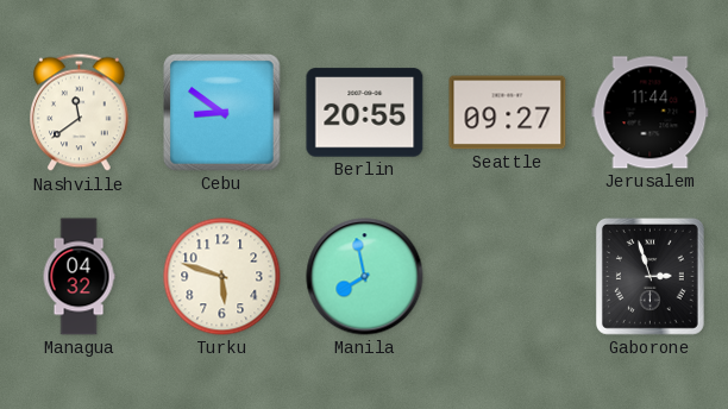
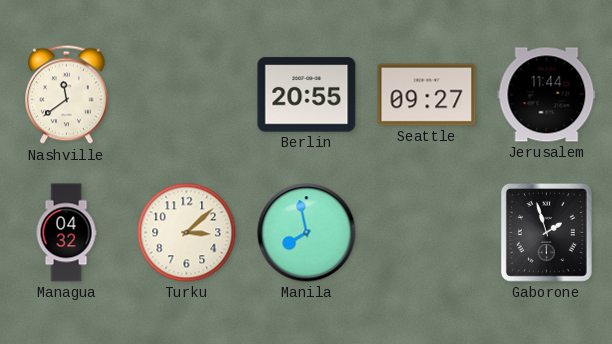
Cebu: 8:51 -> none (222, 113)
Turku: 5:48 -> 3:08 (187, 233)
Gaborone: 2:57 -> 1:57 (546, 232)
